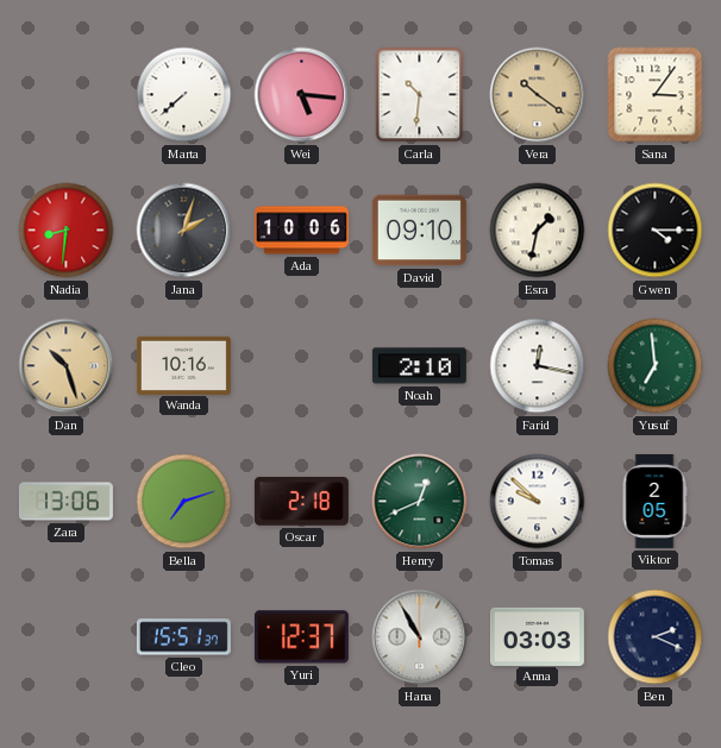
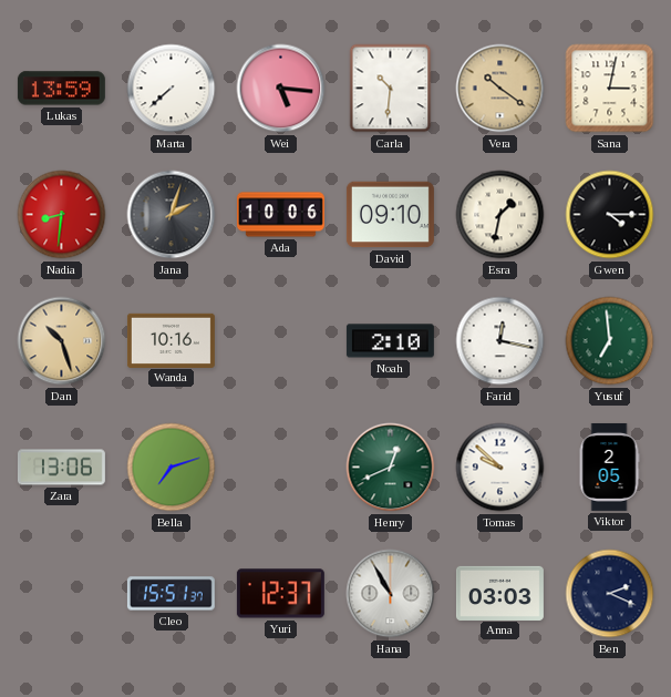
Lukas: none -> 13:59 (61, 89)
Sana: 3:06 -> 3:02 (610, 89)
Oscar: 2:18 -> none (301, 501)
